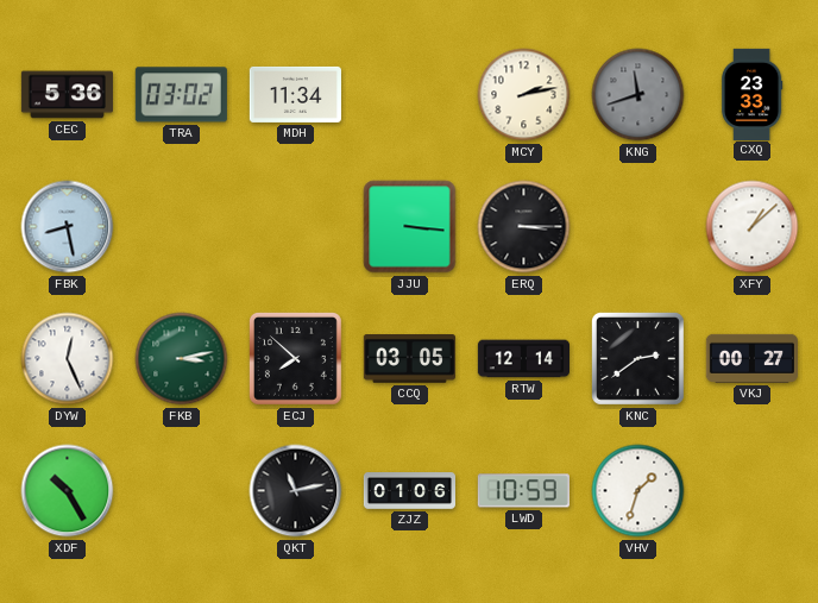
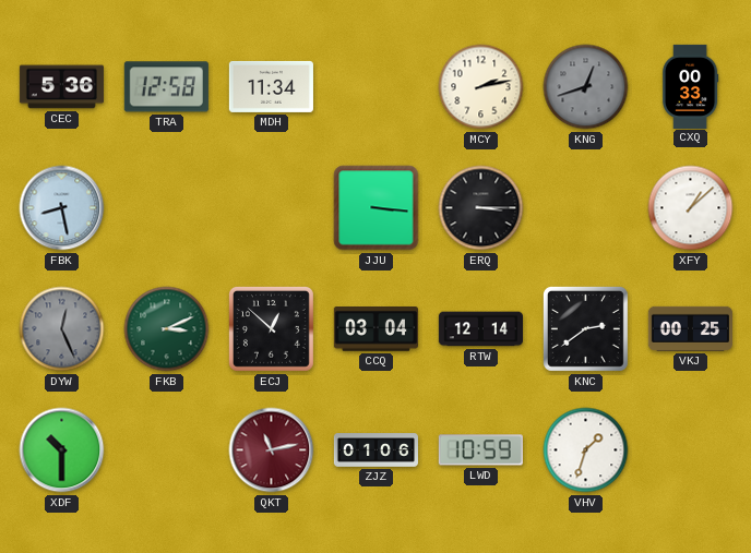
TRA: 03:02 -> 12:58 (166, 87)
KNG: 11:42 -> 12:42 (586, 87)
CXQ: 23:33 -> 00:33 (690, 86)
DYW dial: white -> grey (62, 329)
FKB: 3:13 -> 3:11 (167, 329)
ECJ: 7:52 -> 12:52 (271, 328)
CCQ: 03:05 -> 03:04 (375, 329)
VKJ: 00:27 -> 00:25 (690, 328)
XDF: 10:25 -> 10:30 (62, 450)
QKT dial: black -> burgundy (272, 450)
